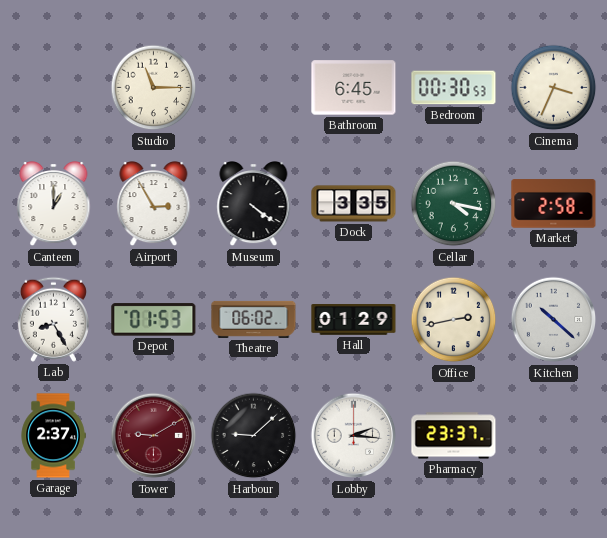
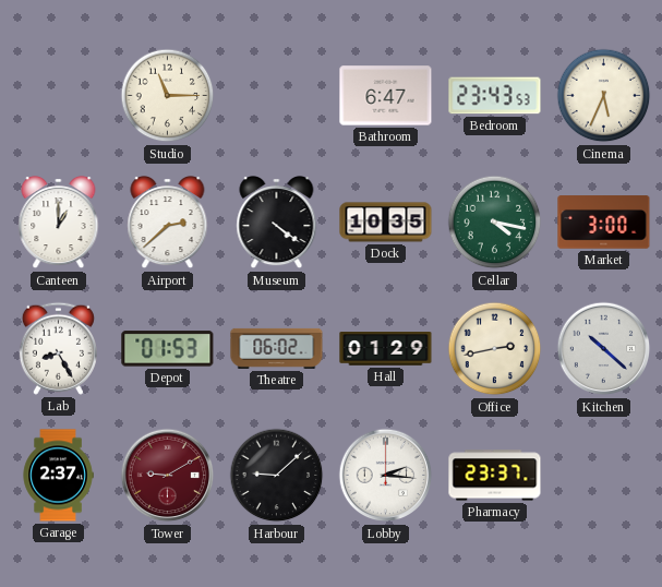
Bathroom: 6:45 -> 6:47 (386, 96)
Bedroom: 00:30 -> 23:43 (495, 96)
Cinema: 3:34 -> 5:34 (604, 96)
Airport: 2:55 -> 2:38 (168, 224)
Dock: 3:35 -> 10:35 (386, 223)
Market: 2:58 -> 3:00 (604, 223)
